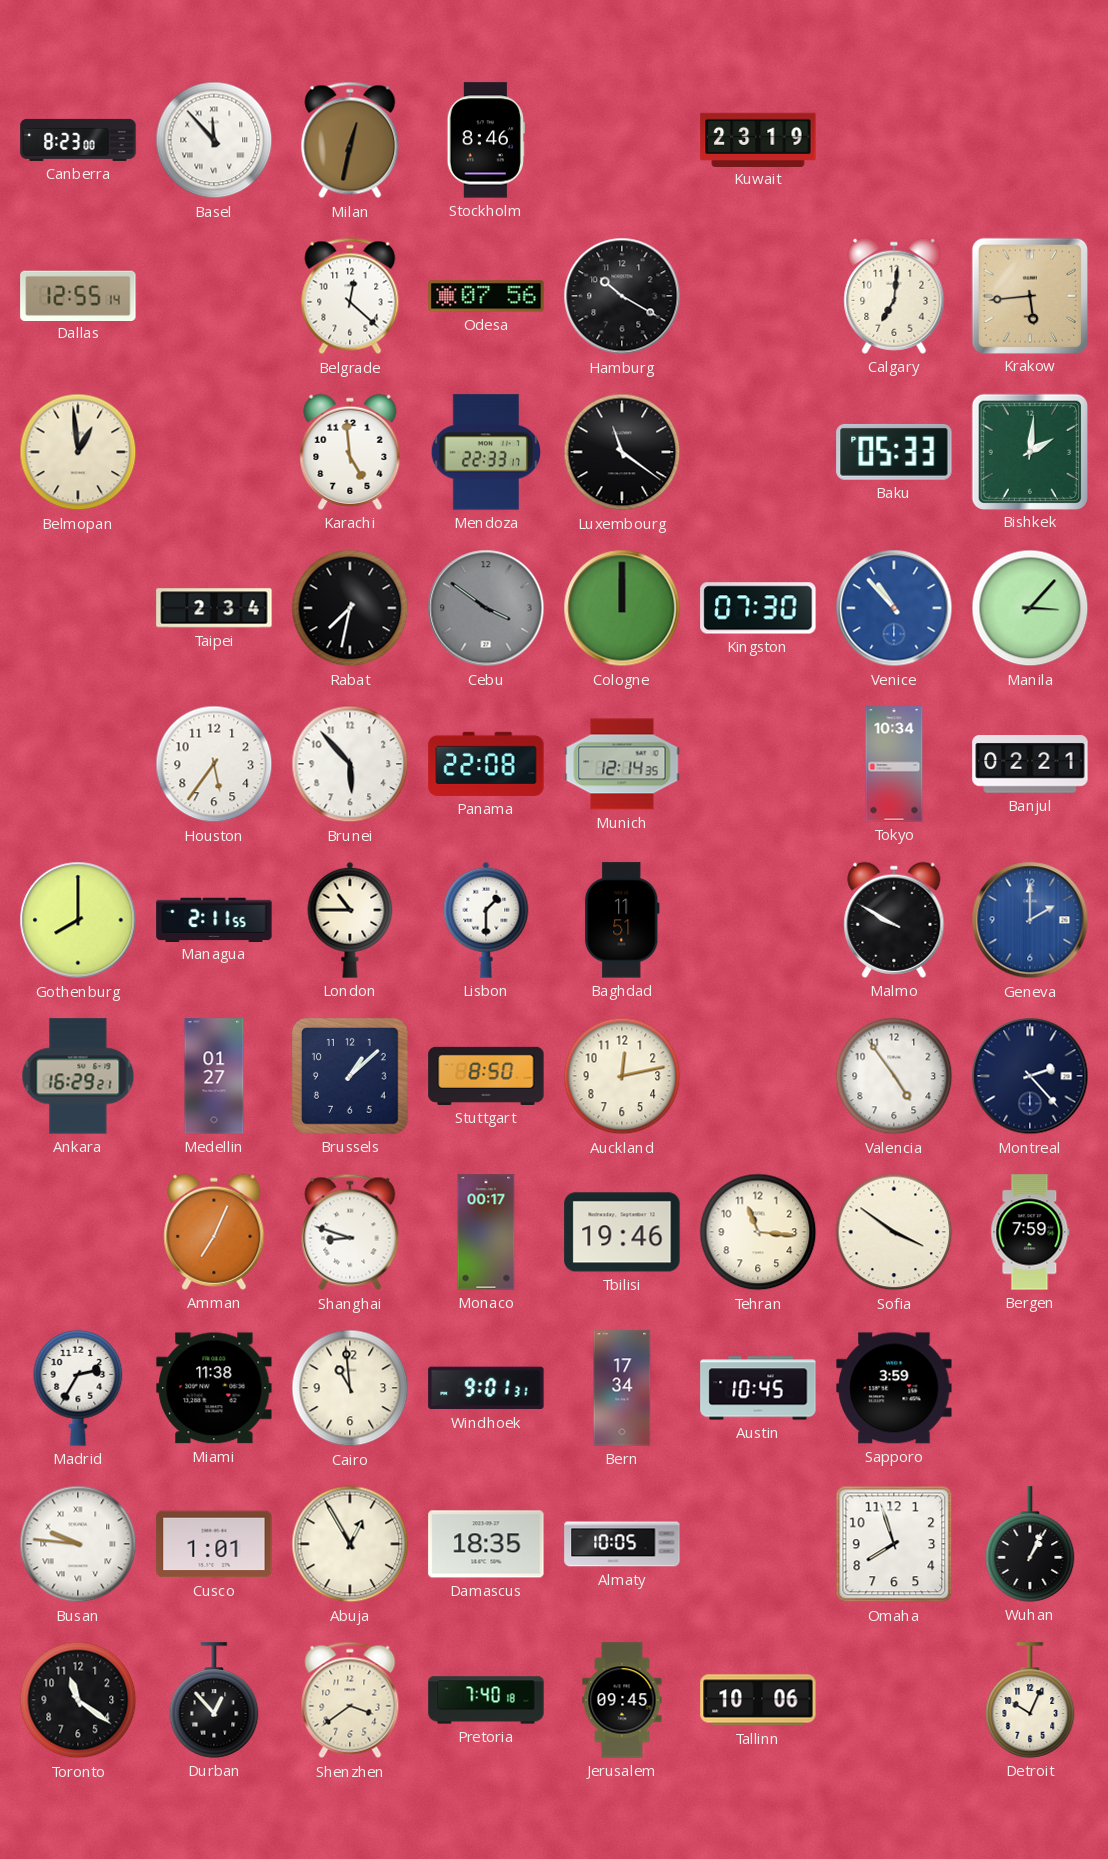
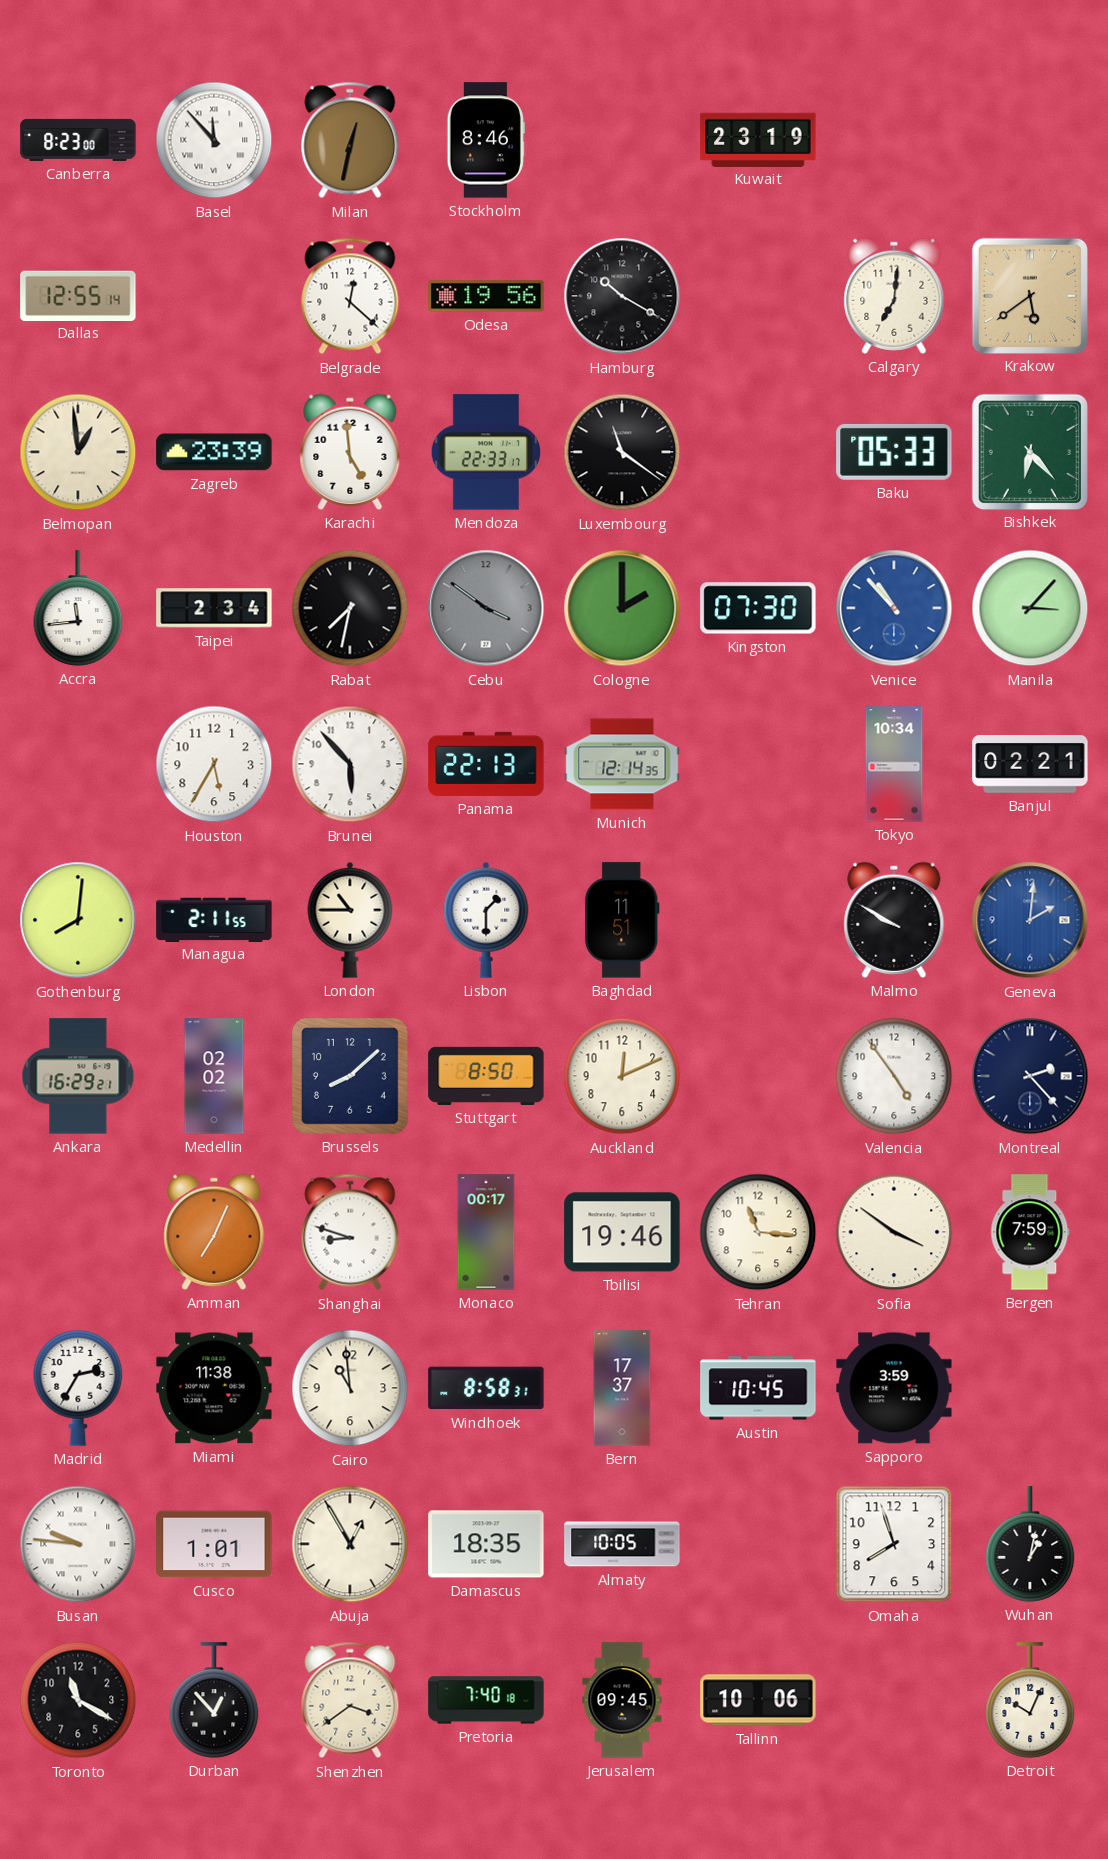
Odesa: 07:56 -> 19:56 (486, 296)
Krakow: 5:44 -> 5:39 (1029, 295)
Zagreb: none -> 23:39 (214, 452)
Bishkek: 2:01 -> 6:23 (1029, 451)
Accra: none -> 11:44 (78, 608)
Cologne: 12:00 -> 2:00 (622, 608)
Houston: 5:36 -> 5:35 (214, 764)
Panama: 22:08 -> 22:13 (486, 764)
Gothenburg: 8:00 -> 8:01 (78, 920)
Geneva: 2:00 -> 2:01 (1030, 920)
Medellin: 01:27 -> 02:02 (214, 1076)
Brussels: 1:08 -> 8:08 (351, 1077)
Auckland: 12:13 -> 12:11 (622, 1076)
Windhoek: 9:01 -> 8:58 (486, 1388)
Bern: 17:34 -> 17:37 (622, 1388)
Wuhan: 1:04 -> 1:02 (1030, 1544)
Toronto: 11:21 -> 11:20 (78, 1700)
